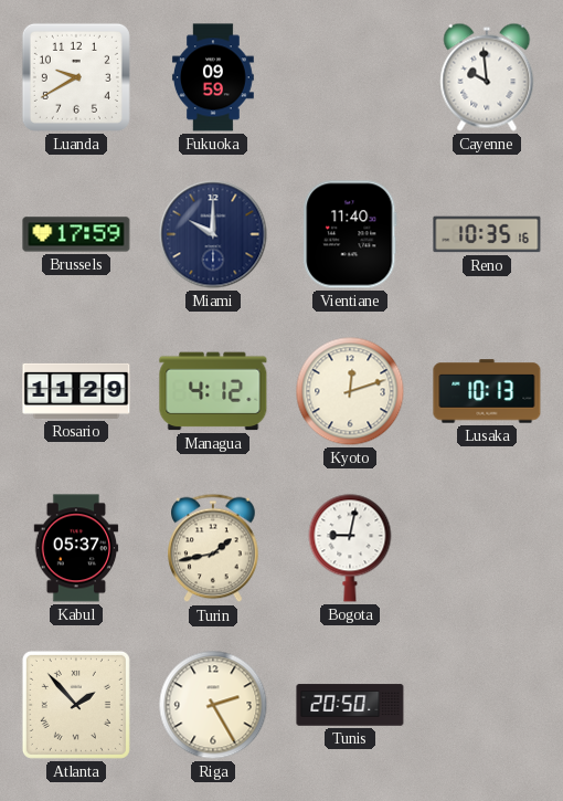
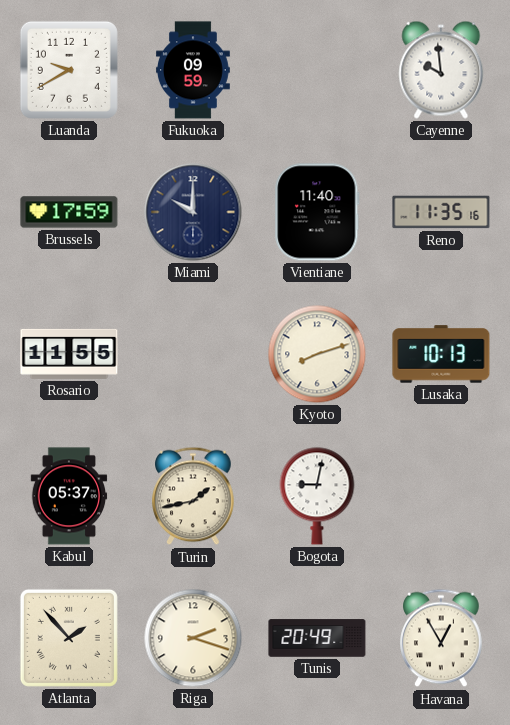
Reno: 10:35 -> 11:35 (441, 212)
Rosario: 11:29 -> 11:55 (69, 354)
Managua: 4:12 -> none (213, 391)
Kyoto: 12:12 -> 8:12 (317, 354)
Riga: 2:25 -> 2:18 (193, 638)
Tunis: 20:50 -> 20:49 (317, 638)
Havana: none -> 12:55 (441, 638)
